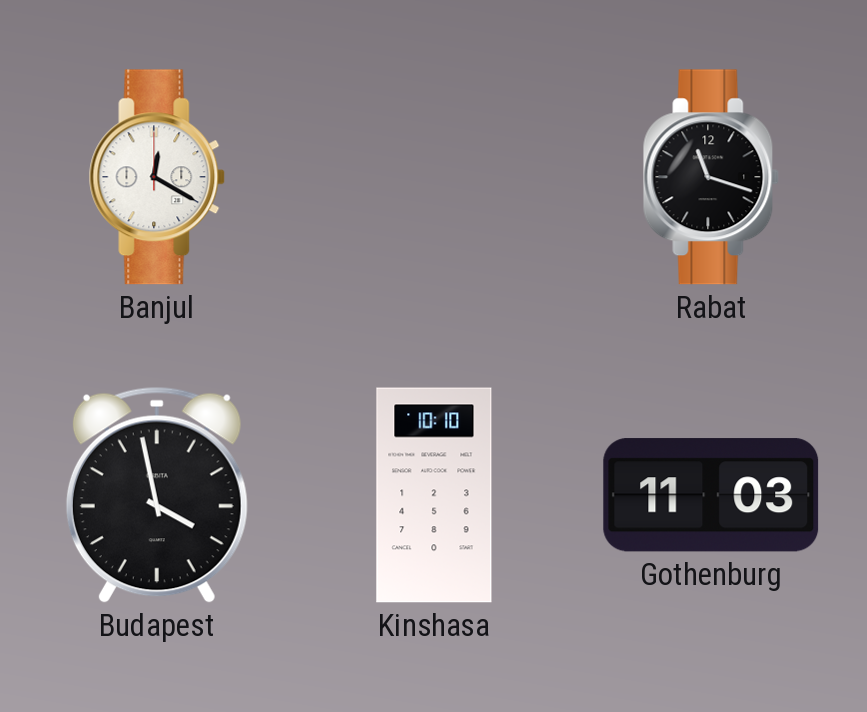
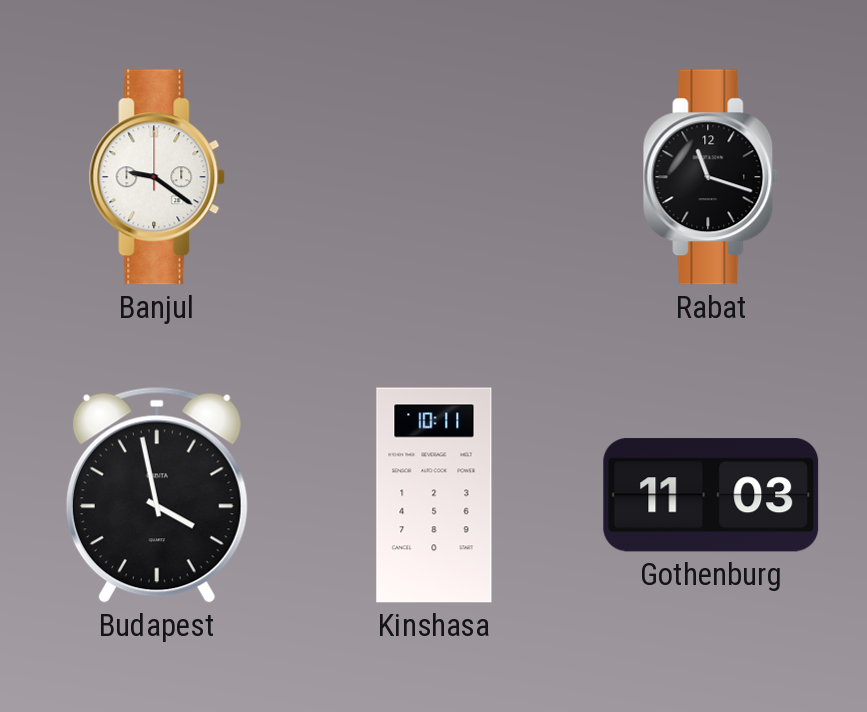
Banjul: 12:20 -> 9:21 (157, 177)
Kinshasa: 10:10 -> 10:11 (434, 495)
